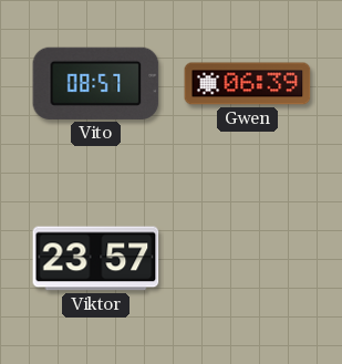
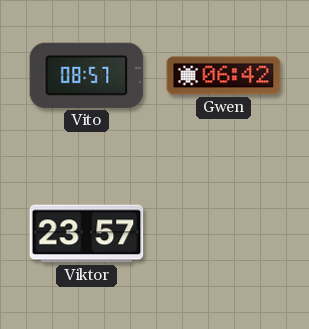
Gwen: 06:39 -> 06:42 (224, 76)
